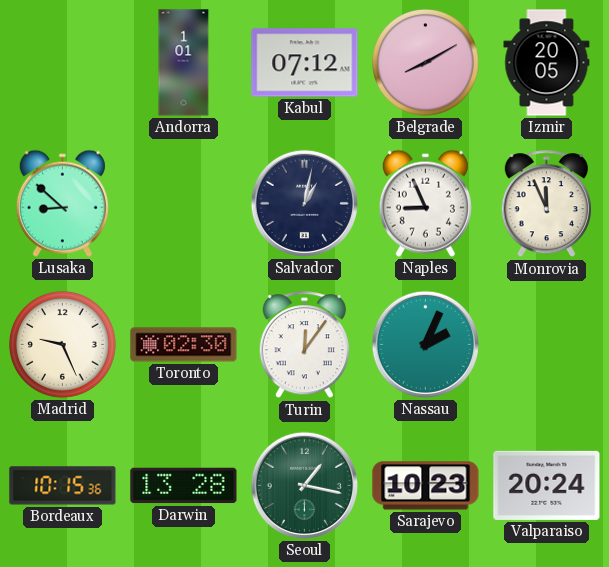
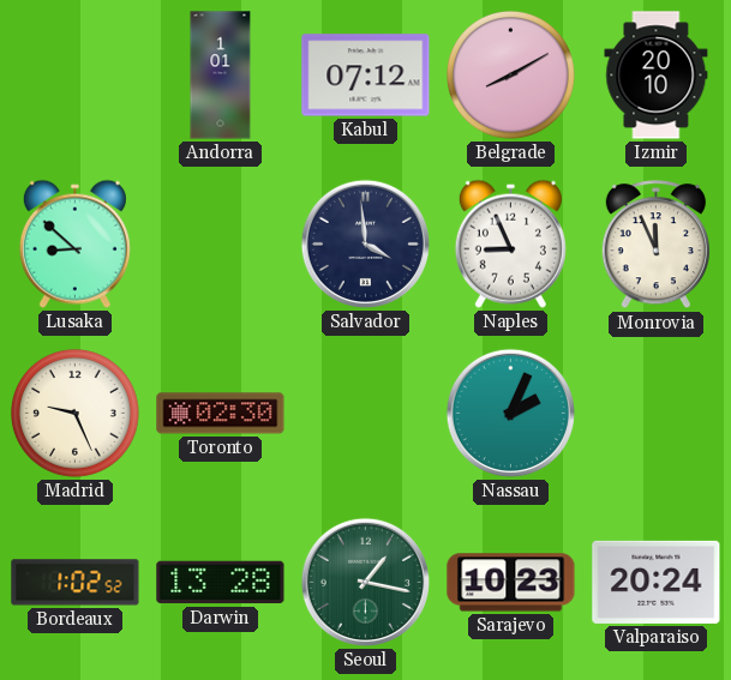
Izmir: 20:05 -> 20:10 (657, 76)
Salvador: 1:02 -> 3:59 (365, 243)
Turin: 12:06 -> none (304, 345)
Bordeaux: 10:15 -> 1:02 (76, 583)
